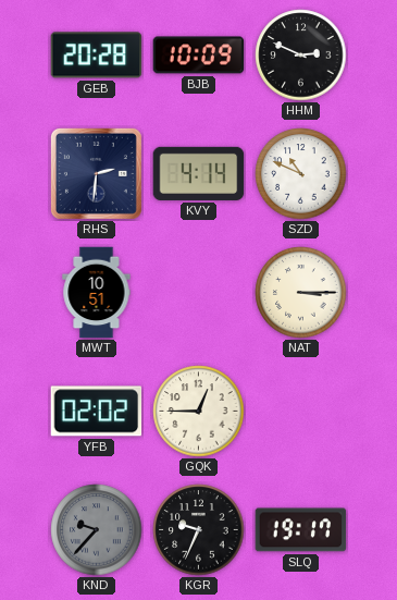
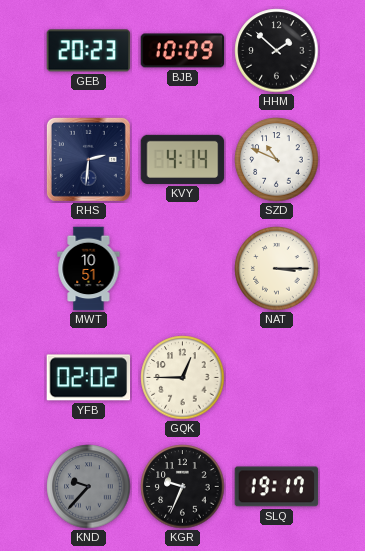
GEB: 20:28 -> 20:23 (89, 51)
HHM: 2:49 -> 1:52 (277, 51)
